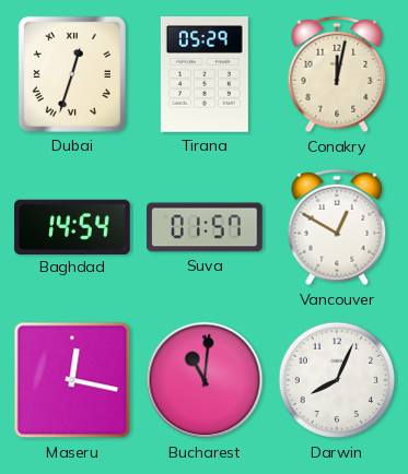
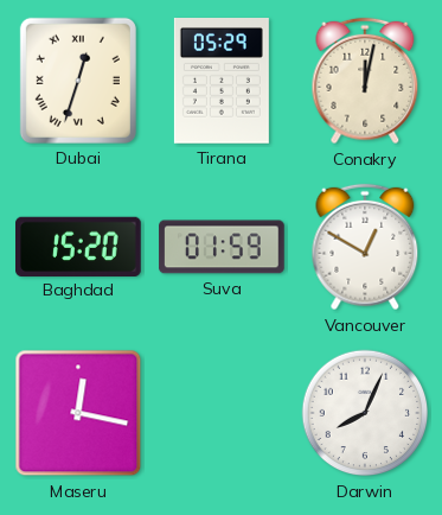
Baghdad: 14:54 -> 15:20 (79, 246)
Suva: 01:57 -> 01:59 (222, 247)
Bucharest: 11:01 -> none (205, 380)
